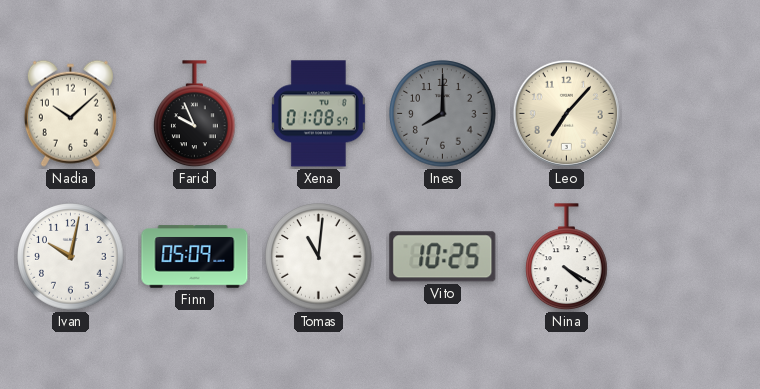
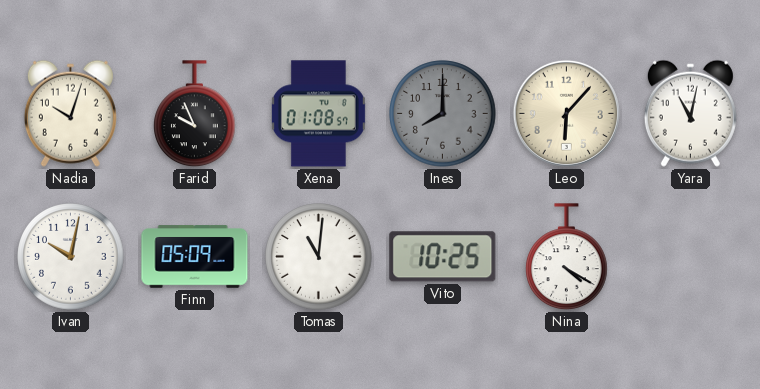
Nadia: 10:08 -> 10:03 (70, 113)
Leo: 7:07 -> 6:07 (566, 113)
Yara: none -> 11:02 (690, 113)
